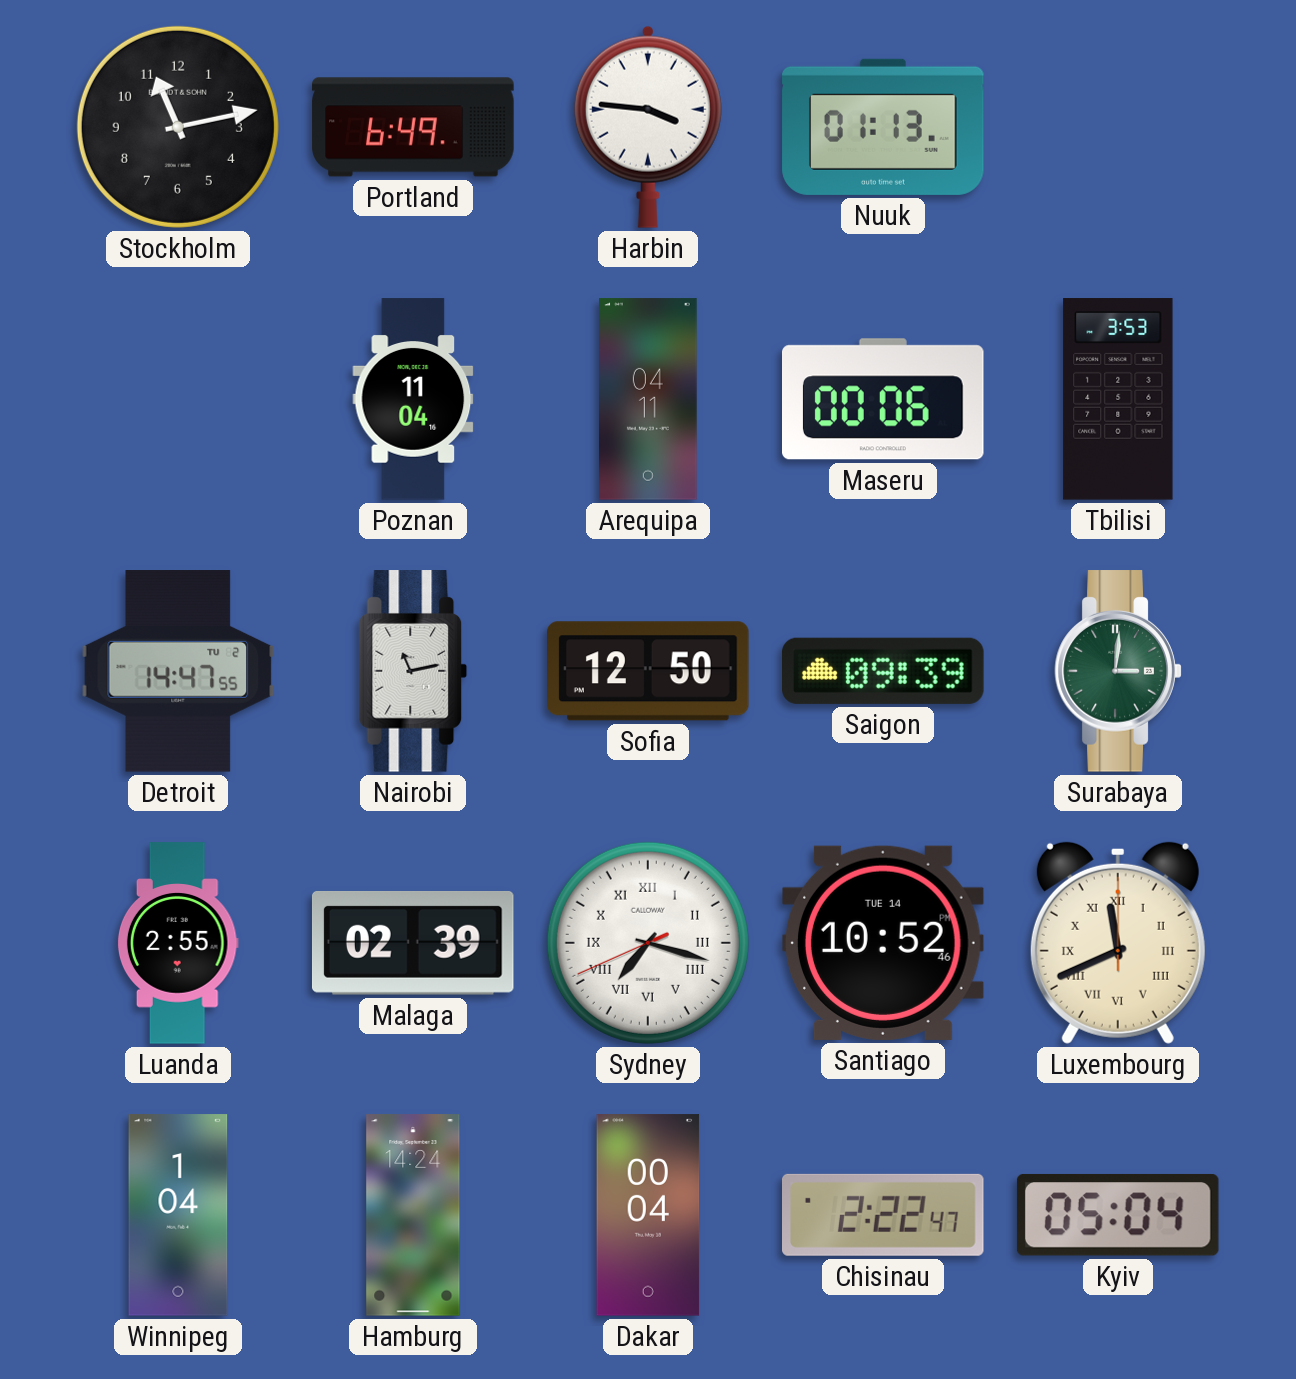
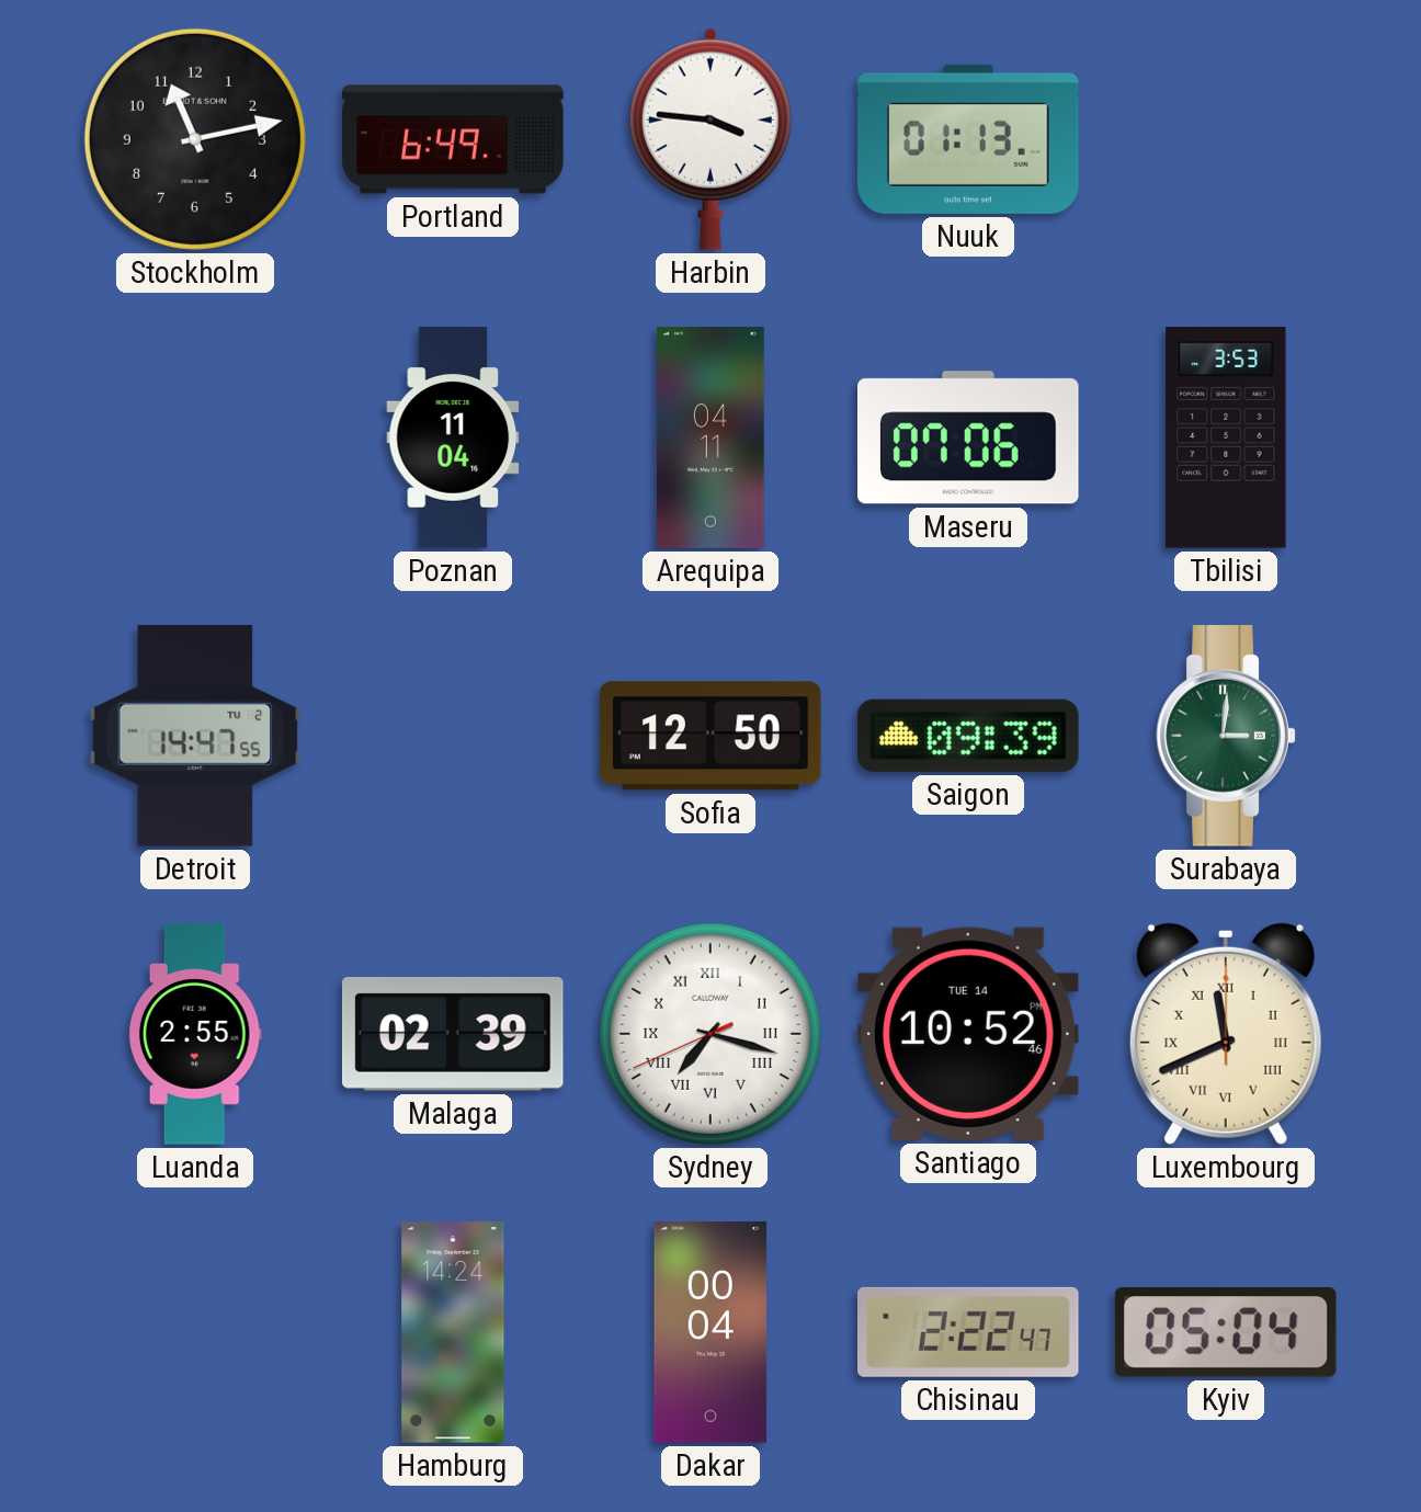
Maseru: 00:06 -> 07:06 (969, 437)
Nairobi: 11:13 -> none (413, 671)
Winnipeg: 1:04 -> none (178, 1215)
